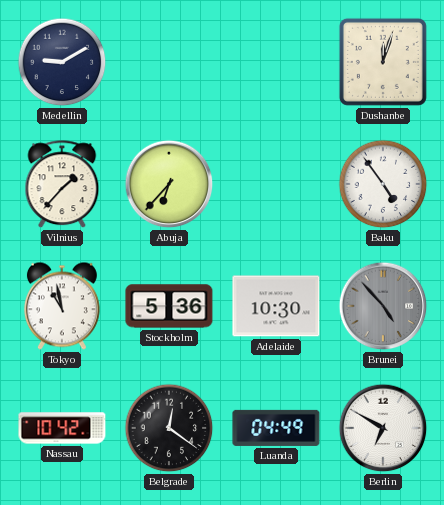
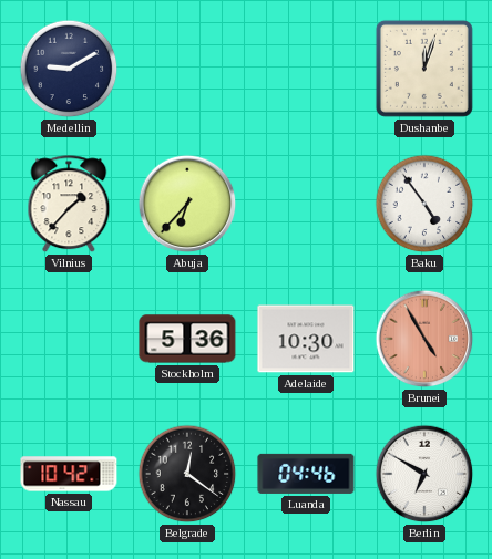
Tokyo: 10:58 -> none (62, 306)
Brunei: 4:53 -> 4:55 (424, 339)
Brunei dial: grey -> salmon (424, 339)
Luanda: 04:49 -> 04:46 (306, 474)
